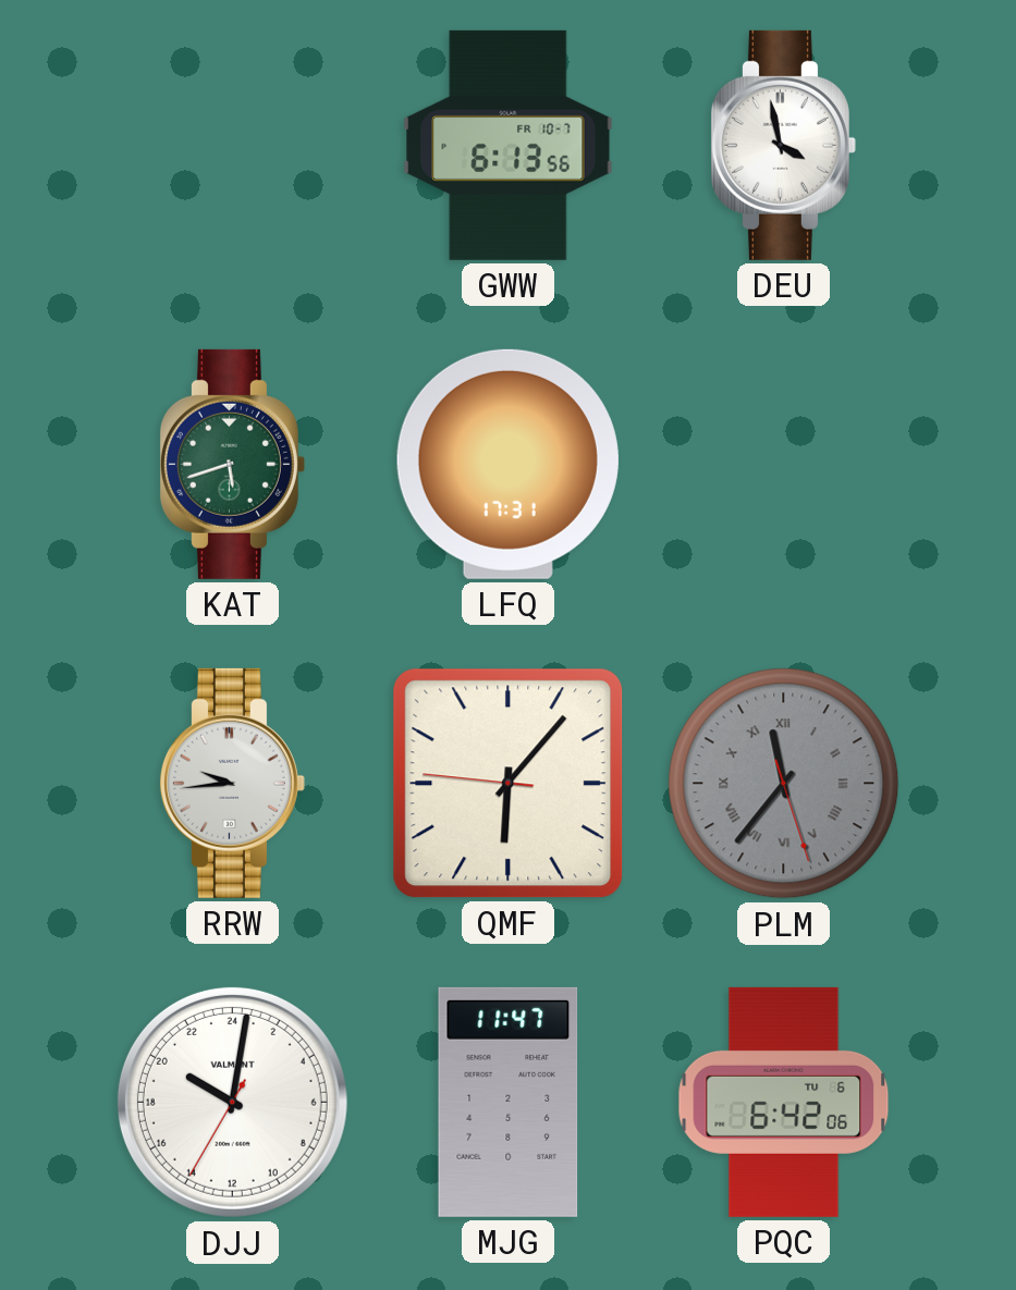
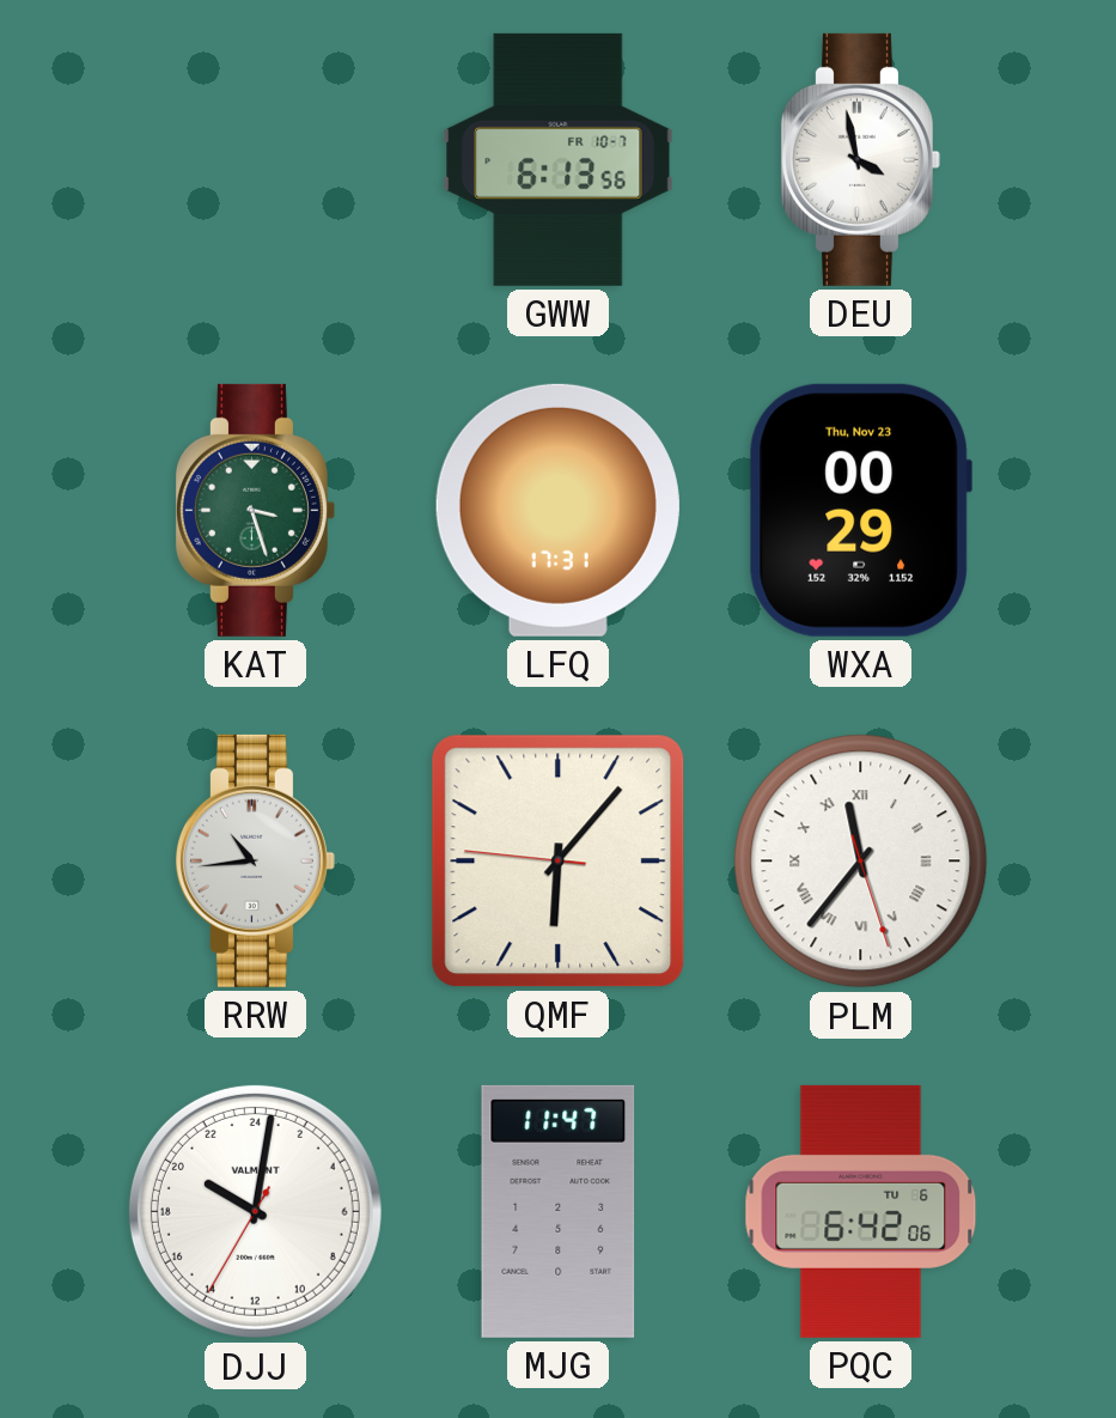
KAT: 5:42 -> 3:27 (255, 510)
WXA: none -> 00:29 (860, 510)
RRW: 9:44 -> 10:44 (255, 860)
PLM dial: grey -> white (861, 862)
